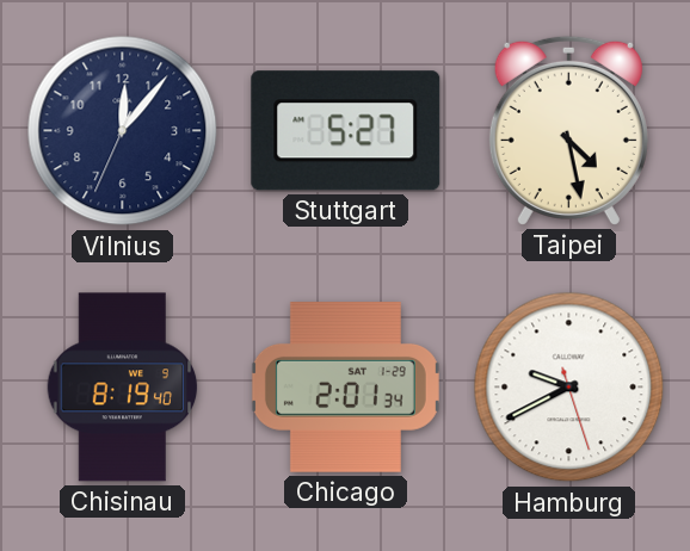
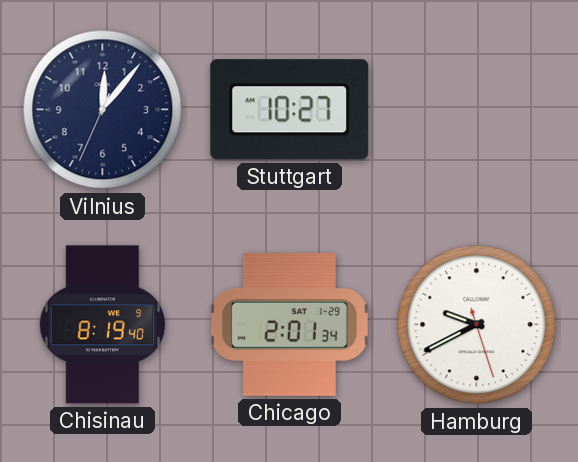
Stuttgart: 5:27 -> 10:27 (290, 110)
Taipei: 4:28 -> none (568, 130)
